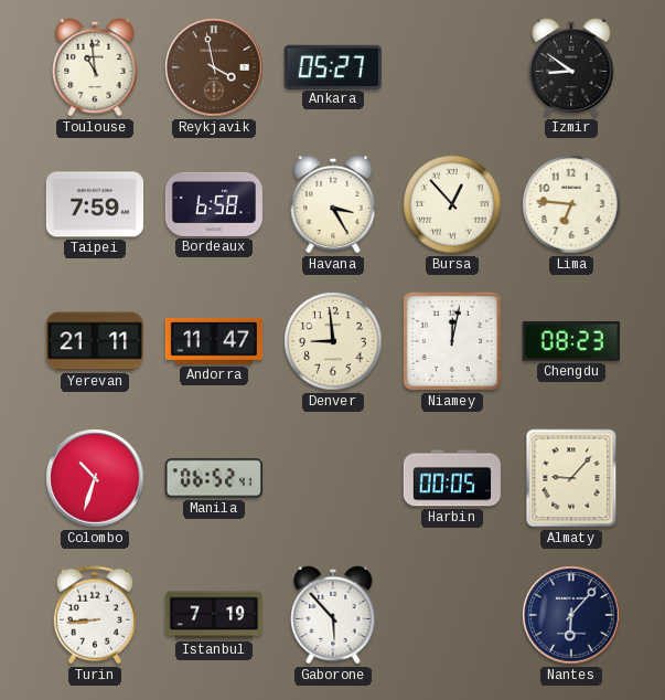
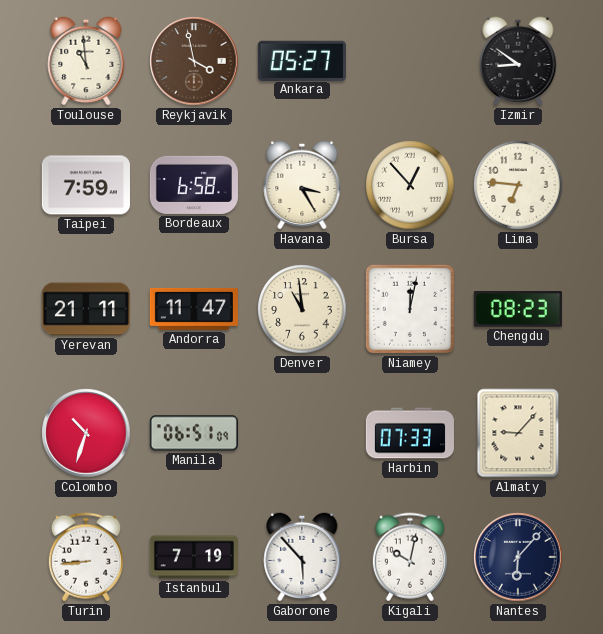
Denver: 8:59 -> 10:59 (302, 309)
Manila: 06:52 -> 06:51 (194, 433)
Harbin: 00:05 -> 07:33 (410, 433)
Kigali: none -> 10:02 (410, 557)
